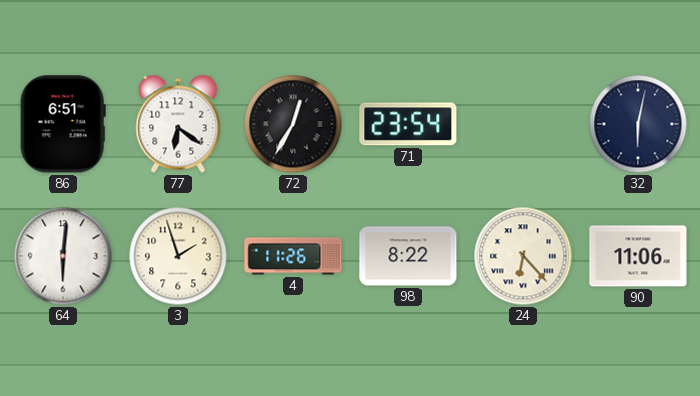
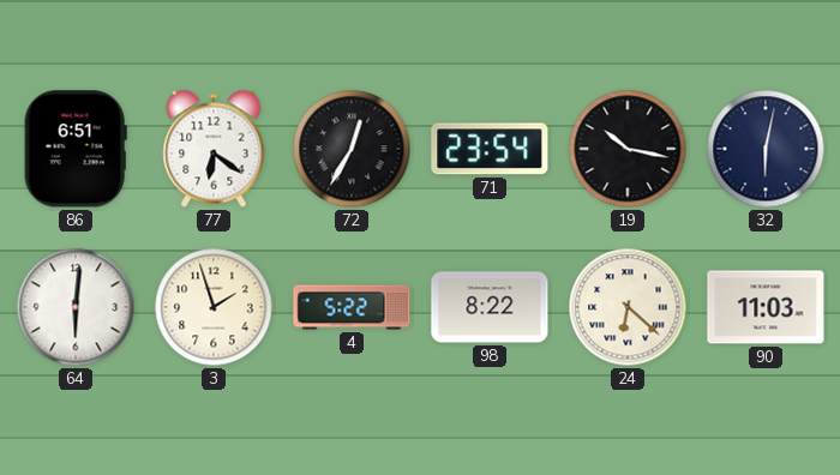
19: none -> 10:17 (628, 149)
4: 11:26 -> 5:22 (352, 307)
24: 6:23 -> 6:22 (628, 307)
90: 11:06 -> 11:03 (766, 307)
